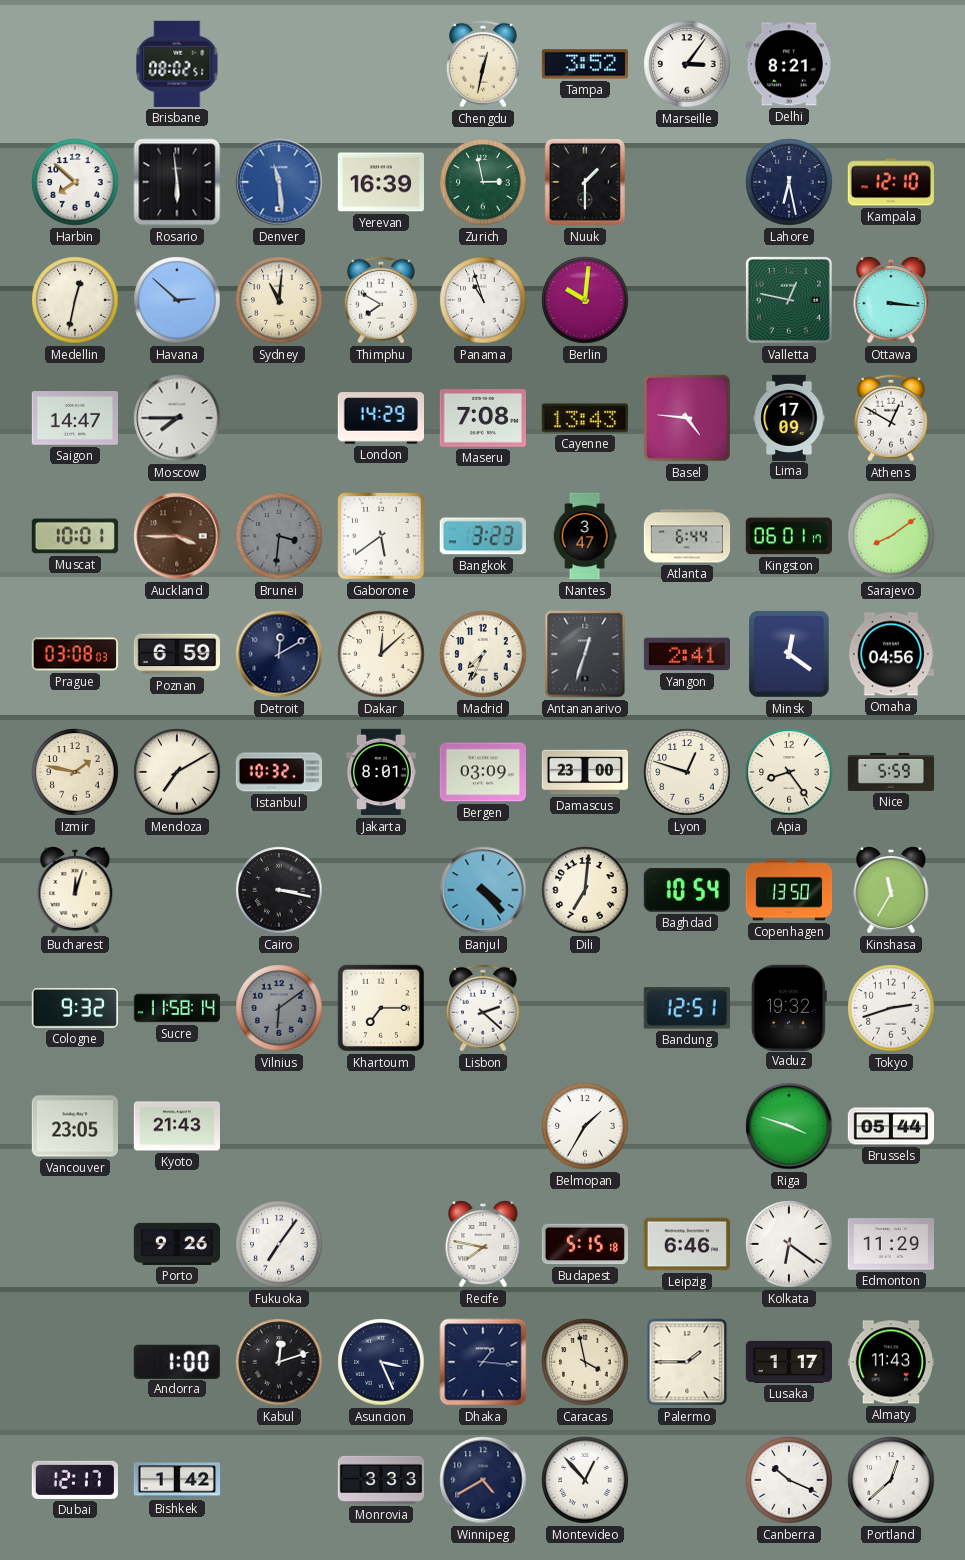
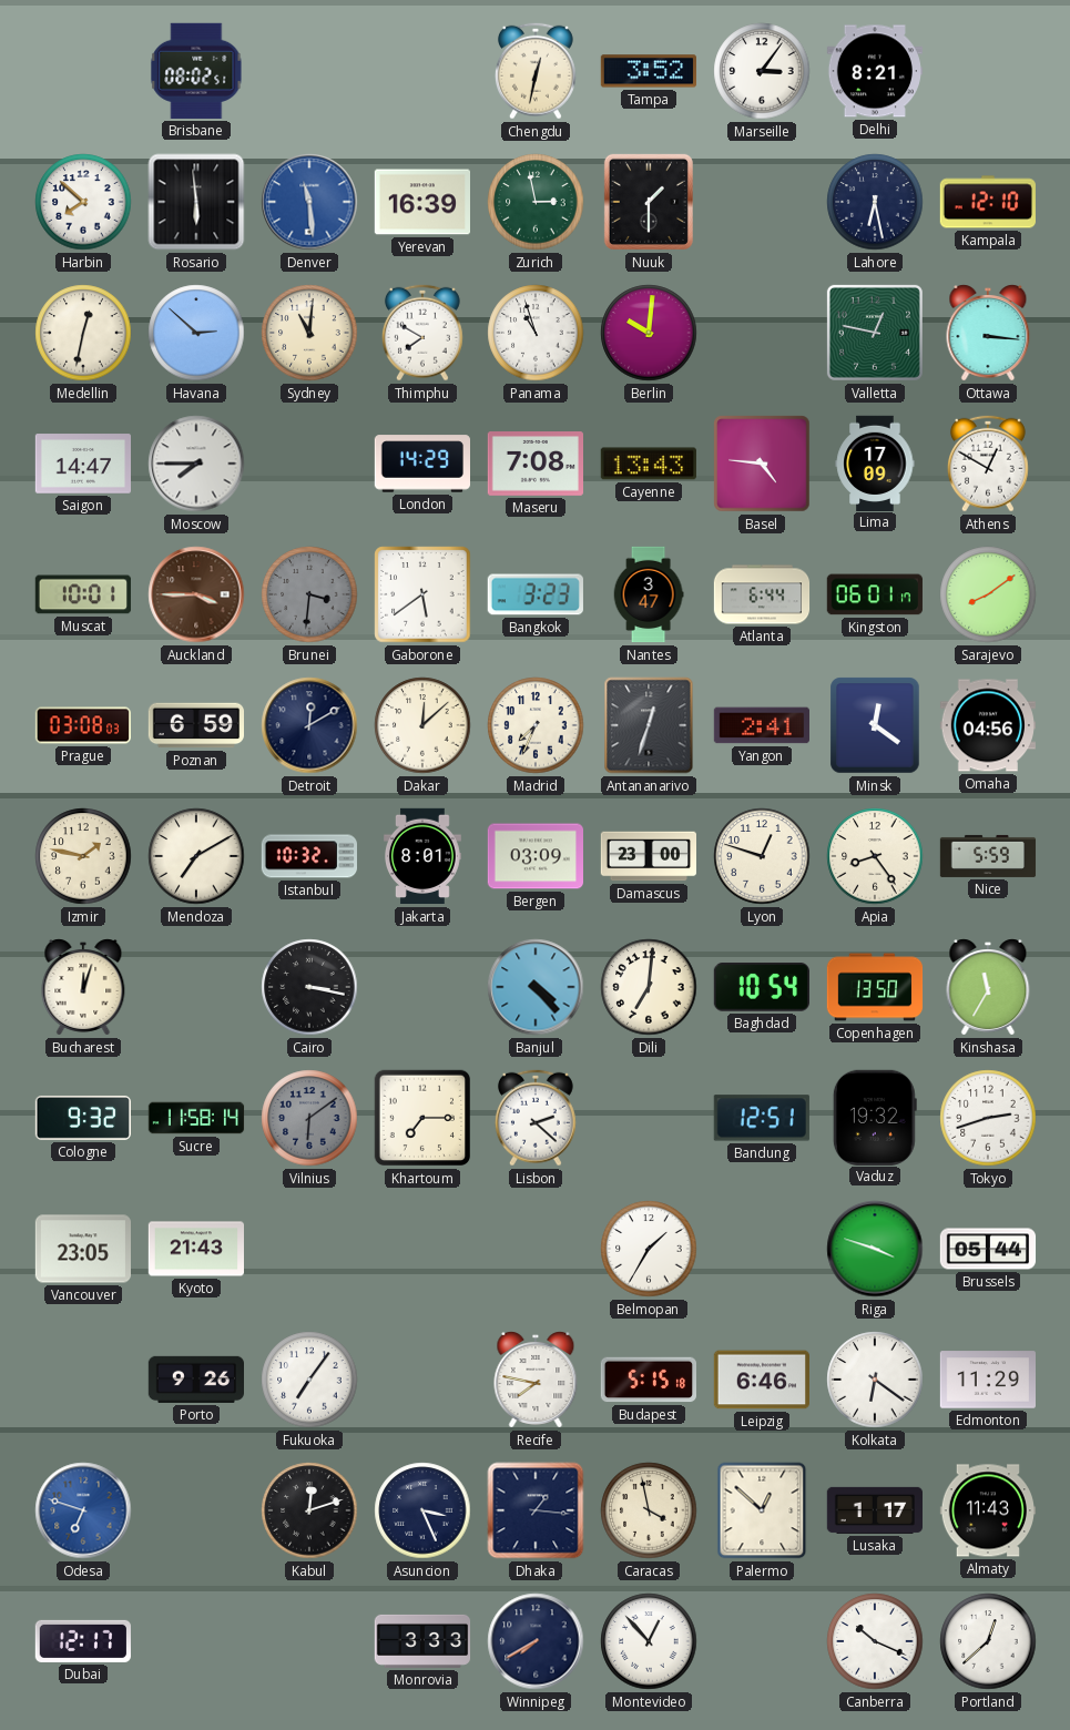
Odesa: none -> 6:48 (83, 1510)
Andorra: 1:00 -> none (177, 1361)
Palermo: 1:45 -> 12:52 (762, 1510)
Bishkek: 1:42 -> none (177, 1480)
Winnipeg: 4:40 -> 7:40 (536, 1641)
